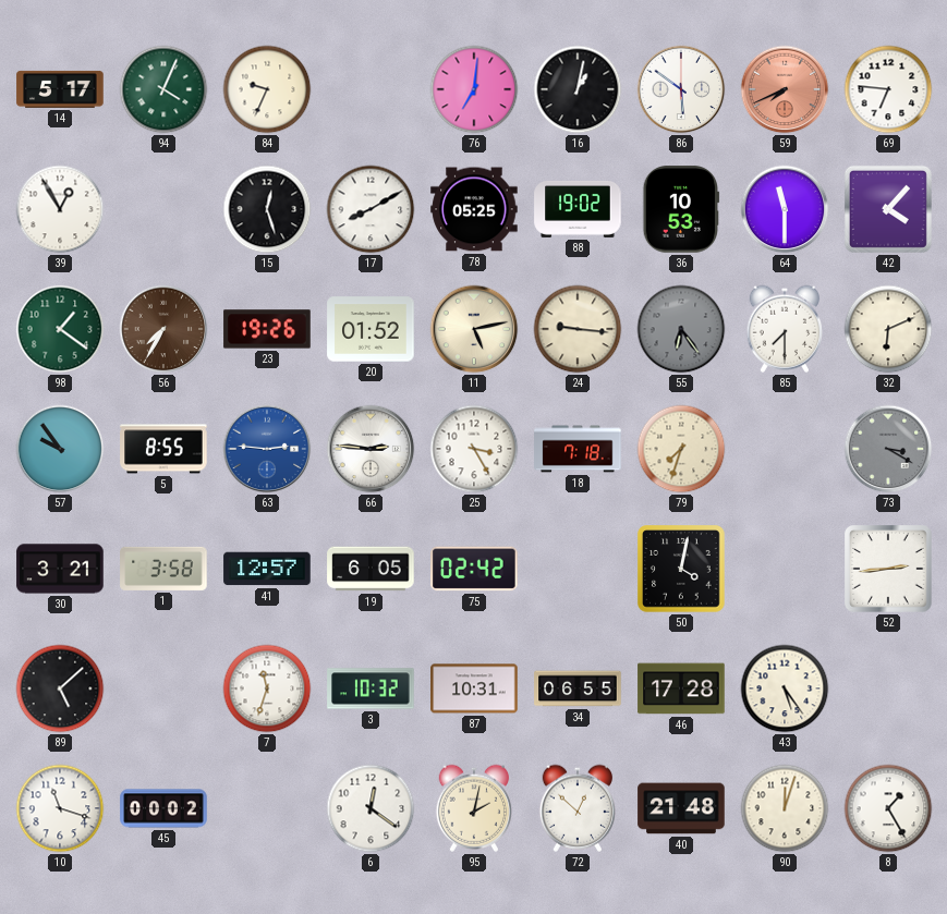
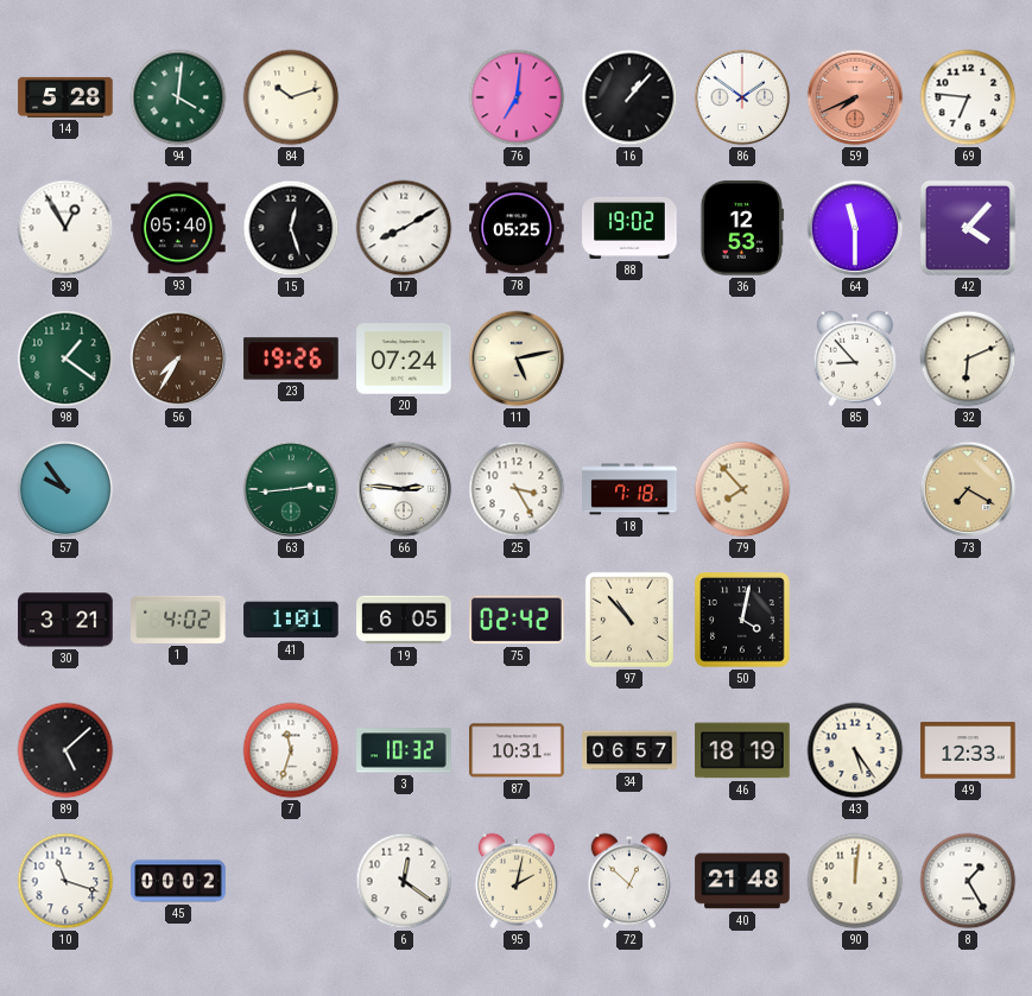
14: 5:17 -> 5:28 (65, 97)
94: 4:04 -> 4:01 (178, 97)
84: 9:34 -> 10:12 (291, 97)
16: 1:02 -> 1:07 (629, 97)
86: 5:51 -> 1:51 (742, 97)
93: none -> 05:40 (178, 228)
36: 10:53 -> 12:53 (742, 228)
20: 01:52 -> 07:24 (404, 359)
24: 9:16 -> none (578, 329)
55: 6:24 -> none (681, 329)
85: 7:30 -> 8:53 (854, 359)
5: 8:55 -> none (163, 449)
63: 2:46 -> 2:44 (291, 489)
63 dial: blue -> green (291, 489)
79: 7:33 -> 7:53 (742, 489)
73: 3:20 -> 7:20 (968, 489)
73 dial: grey -> champagne (968, 489)
1: 3:58 -> 4:02 (178, 620)
41: 12:57 -> 1:01 (291, 620)
97: none -> 10:53 (629, 620)
52: 2:44 -> none (888, 569)
34: 06:55 -> 06:57 (629, 750)
46: 17:28 -> 18:19 (742, 750)
49: none -> 12:33 (968, 750)
90: 12:03 -> 12:01 (855, 881)
